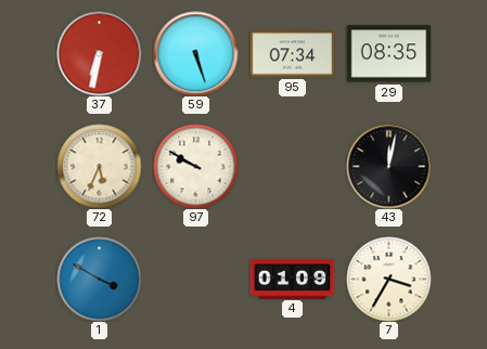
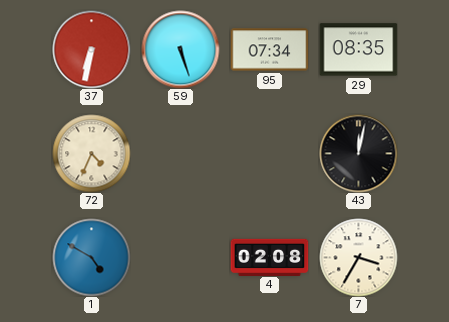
72: 5:34 -> 4:34 (91, 153)
97: 9:50 -> none (195, 166)
1: 3:50 -> 4:50 (91, 257)
4: 01:09 -> 02:08 (269, 257)
